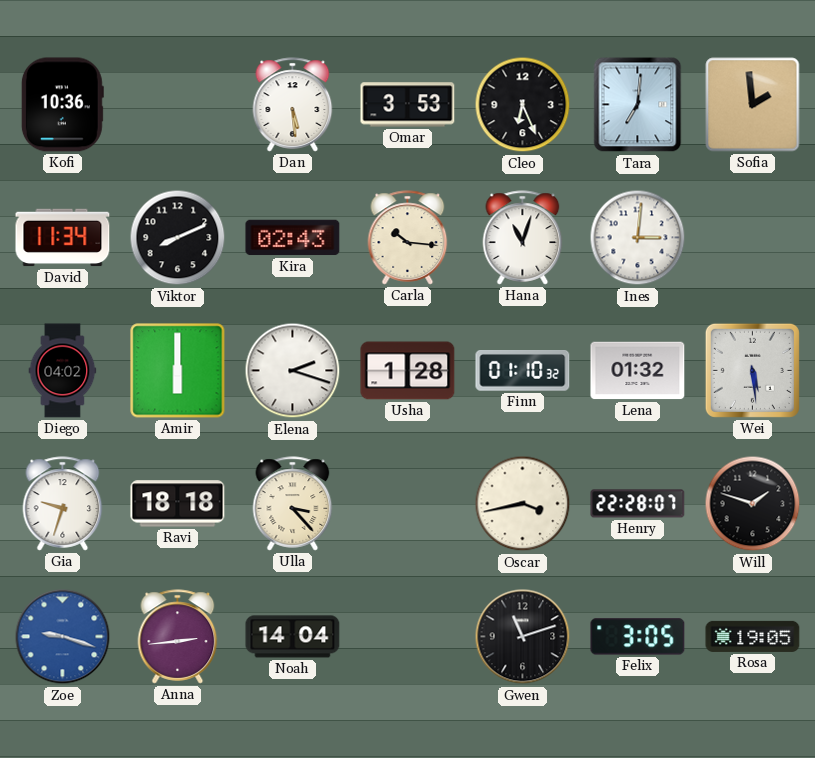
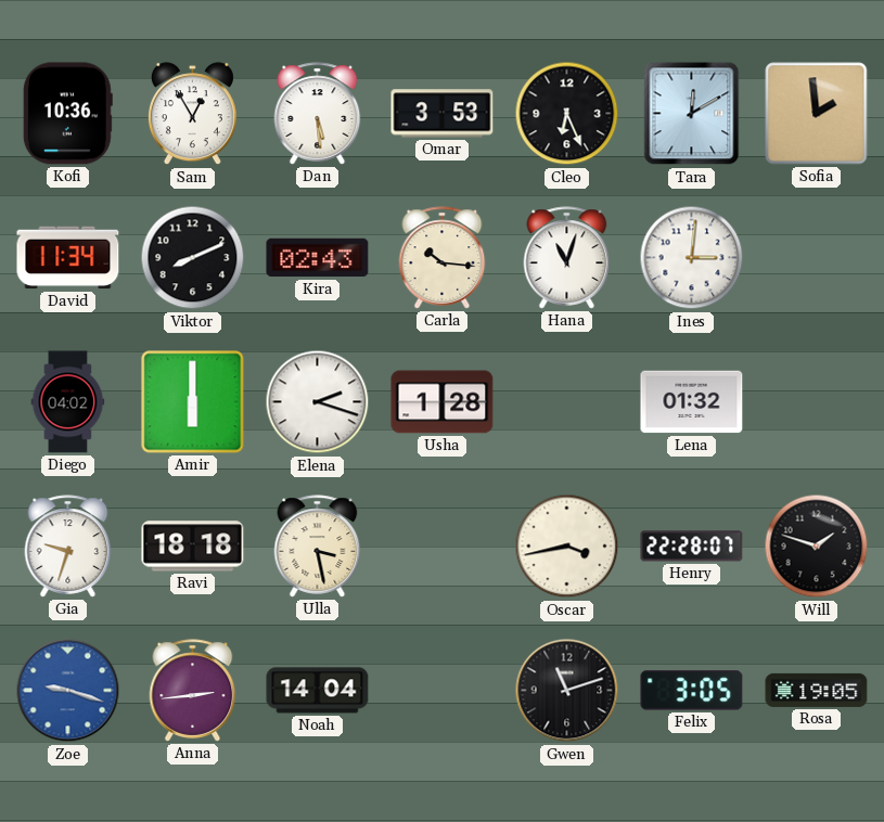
Sam: none -> 12:55 (192, 114)
Tara: 7:01 -> 12:10 (692, 114)
Finn: 01:10 -> none (523, 371)
Wei: 5:29 -> none (752, 370)
Ulla: 3:23 -> 3:28 (318, 547)
